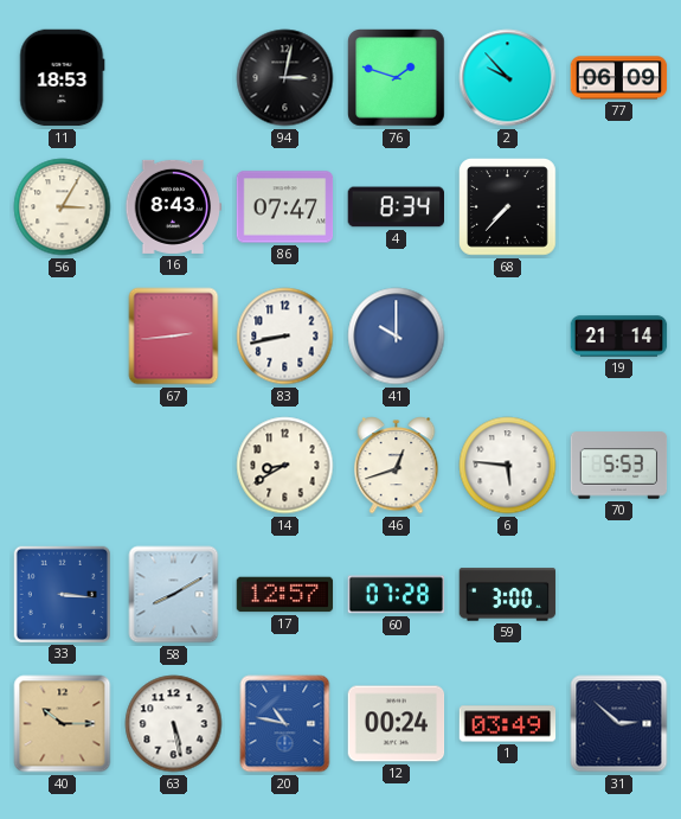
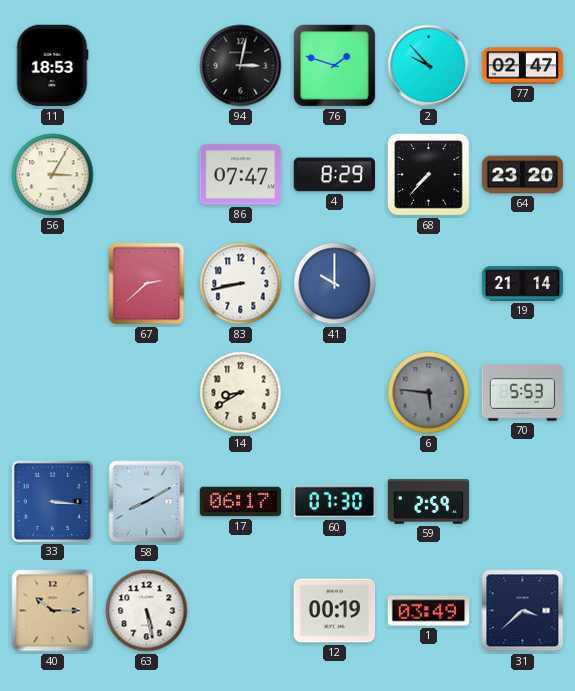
77: 06:09 -> 02:47 (523, 66)
16: 8:43 -> none (174, 206)
4: 8:34 -> 8:29 (335, 175)
64: none -> 23:20 (523, 175)
67: 2:44 -> 2:38 (147, 284)
46: 12:42 -> none (397, 466)
6 dial: white -> grey (429, 393)
17: 12:57 -> 06:17 (241, 502)
60: 07:28 -> 07:30 (335, 502)
59: 3:00 -> 2:59 (429, 502)
20: 10:47 -> none (285, 724)
12: 00:24 -> 00:19 (335, 611)
31: 2:52 -> 3:38 (523, 611)
